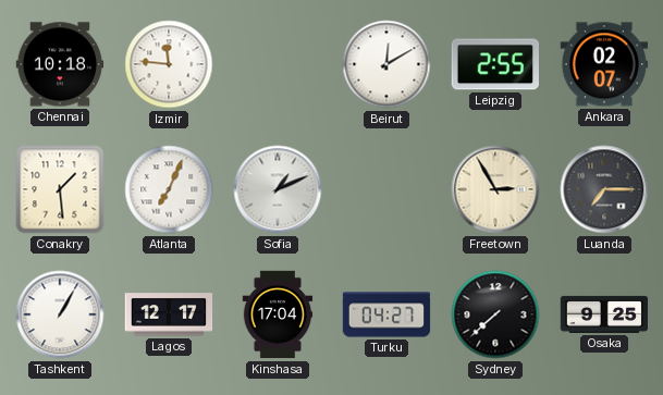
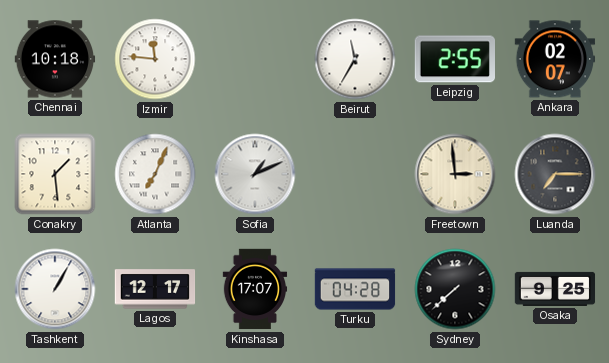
Beirut: 12:10 -> 11:35 (355, 59)
Freetown: 2:55 -> 2:59 (455, 174)
Kinshasa: 17:04 -> 17:07 (255, 289)
Turku: 04:27 -> 04:28 (355, 289)
